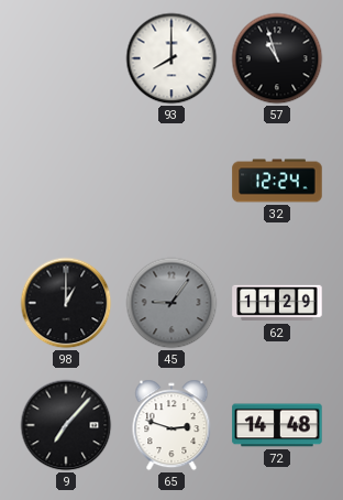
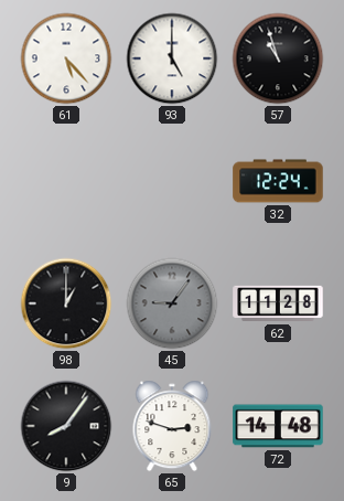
61: none -> 5:23 (66, 58)
93: 8:00 -> 5:00 (172, 58)
62: 11:29 -> 11:28 (278, 303)
9: 7:07 -> 8:06 (66, 426)
